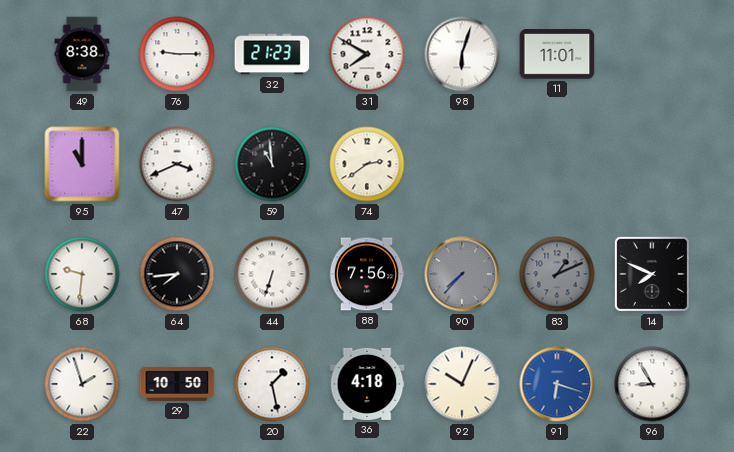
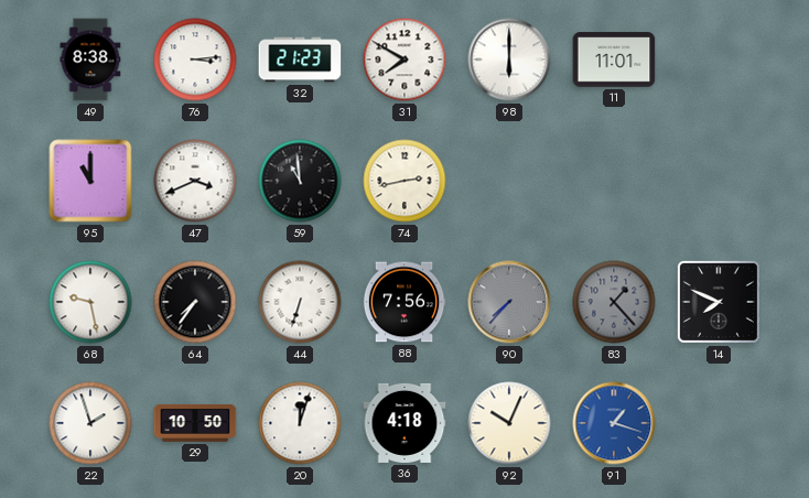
76: 9:15 -> 3:14 (195, 59)
98: 6:03 -> 6:00 (509, 59)
74: 2:39 -> 2:43 (404, 181)
68: 9:31 -> 9:28 (90, 302)
64: 7:44 -> 7:36 (195, 302)
83: 1:11 -> 1:23 (614, 302)
20: 1:28 -> 12:03 (300, 423)
91: 6:18 -> 1:18 (614, 423)
96: 8:55 -> none (652, 384)
